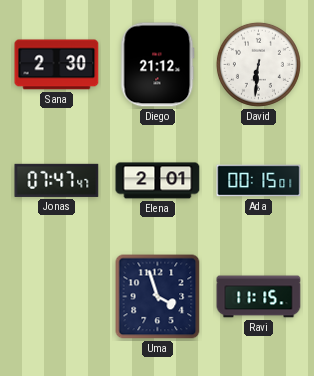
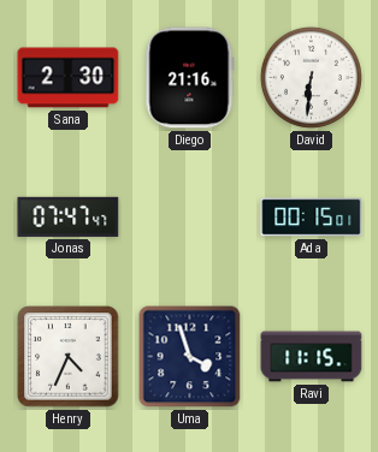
Diego: 21:12 -> 21:16 (190, 78)
Elena: 2:01 -> none (158, 181)
Henry: none -> 4:34 (69, 357)
